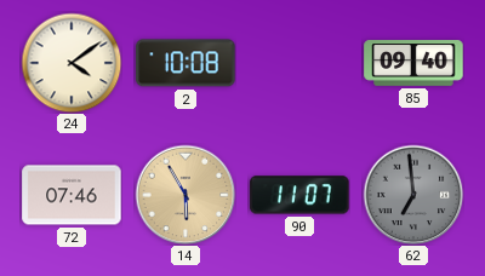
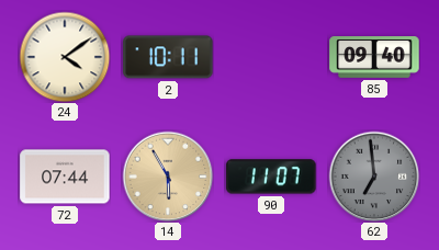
2: 10:08 -> 10:11 (168, 57)
72: 07:46 -> 07:44 (65, 177)
